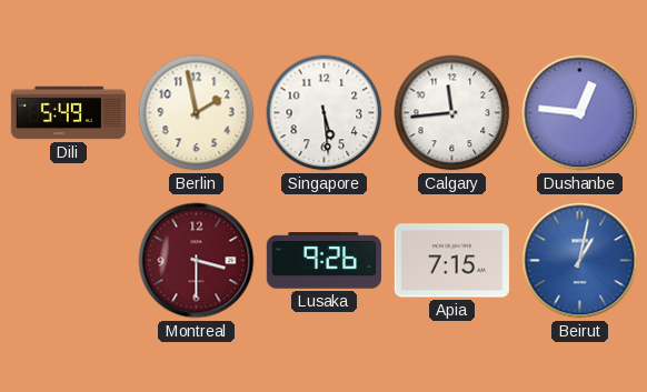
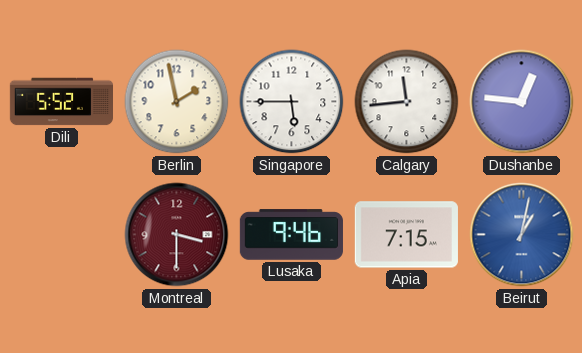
Dili: 5:49 -> 5:52 (61, 102)
Singapore: 5:29 -> 5:45 (292, 102)
Lusaka: 9:26 -> 9:46 (291, 235)
